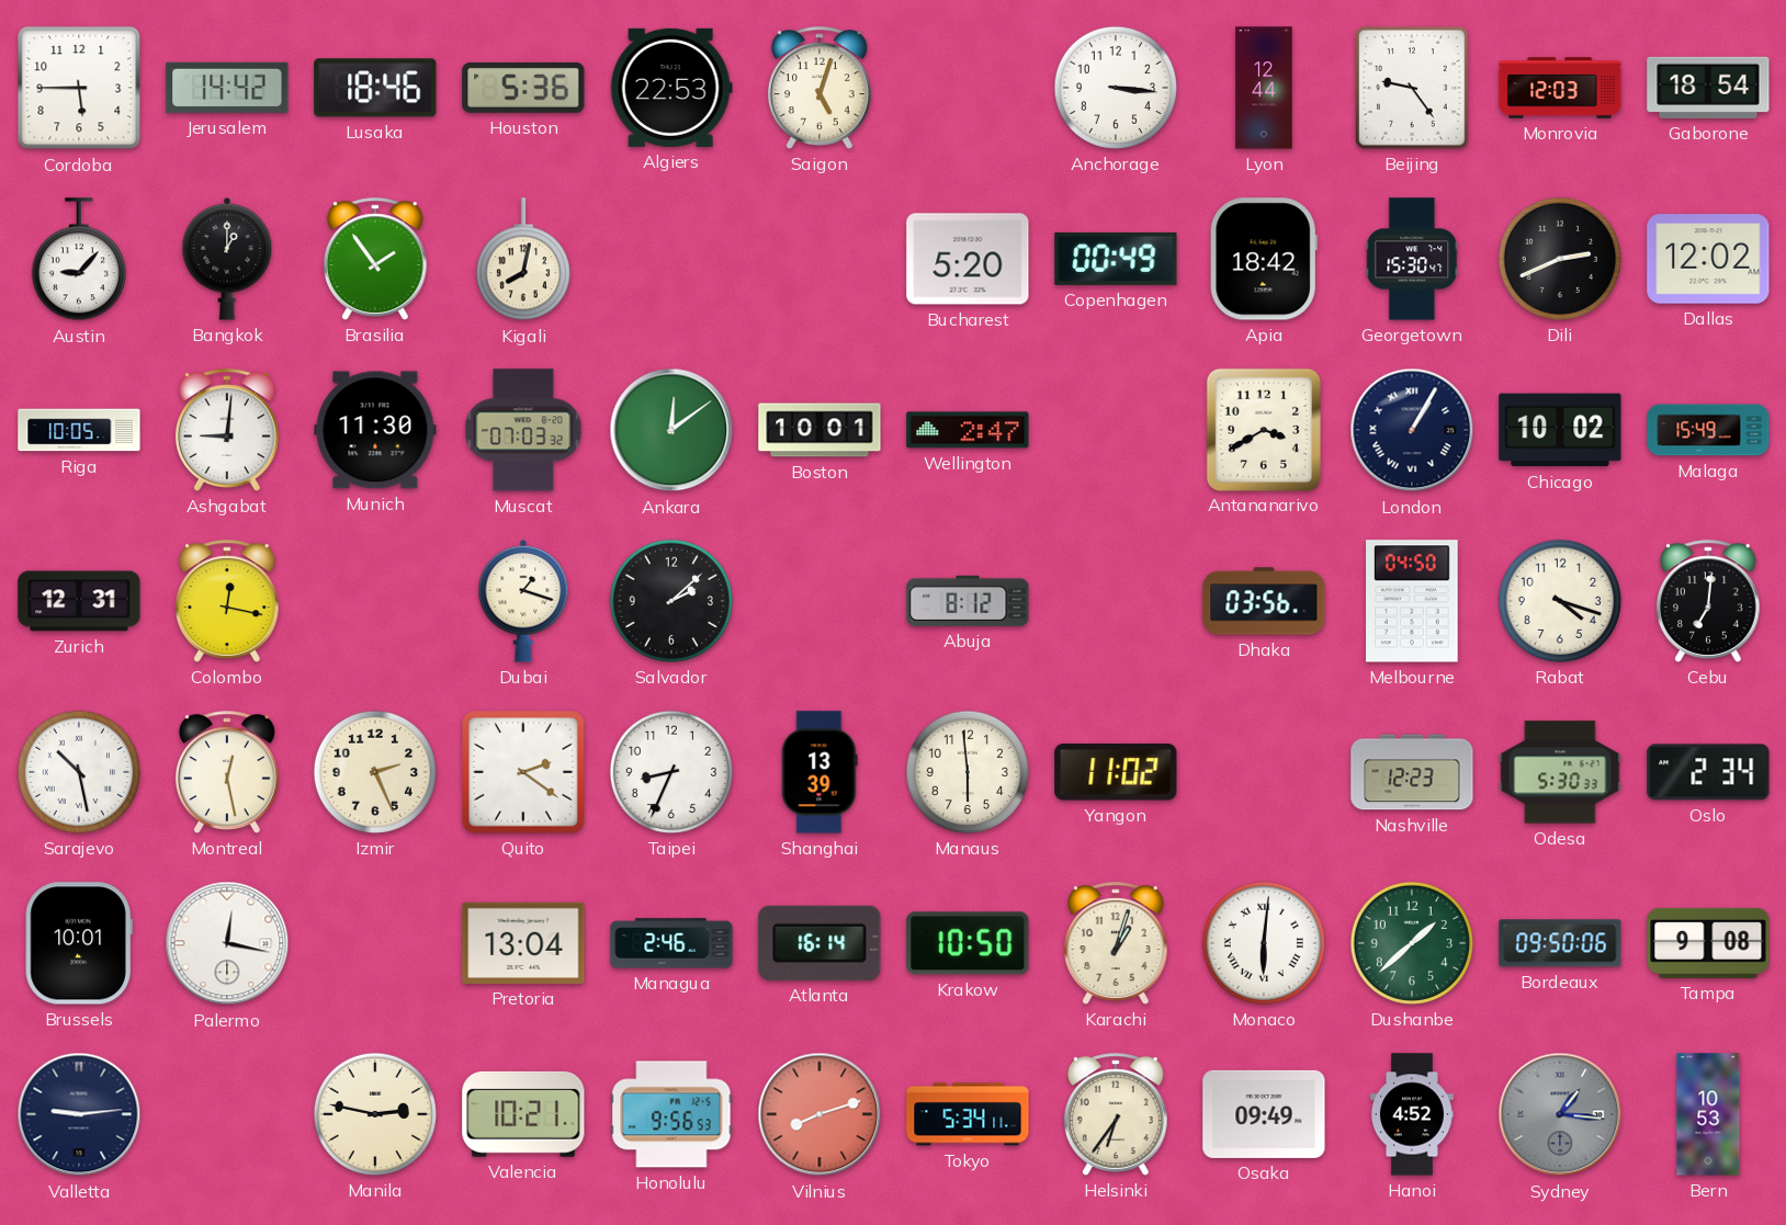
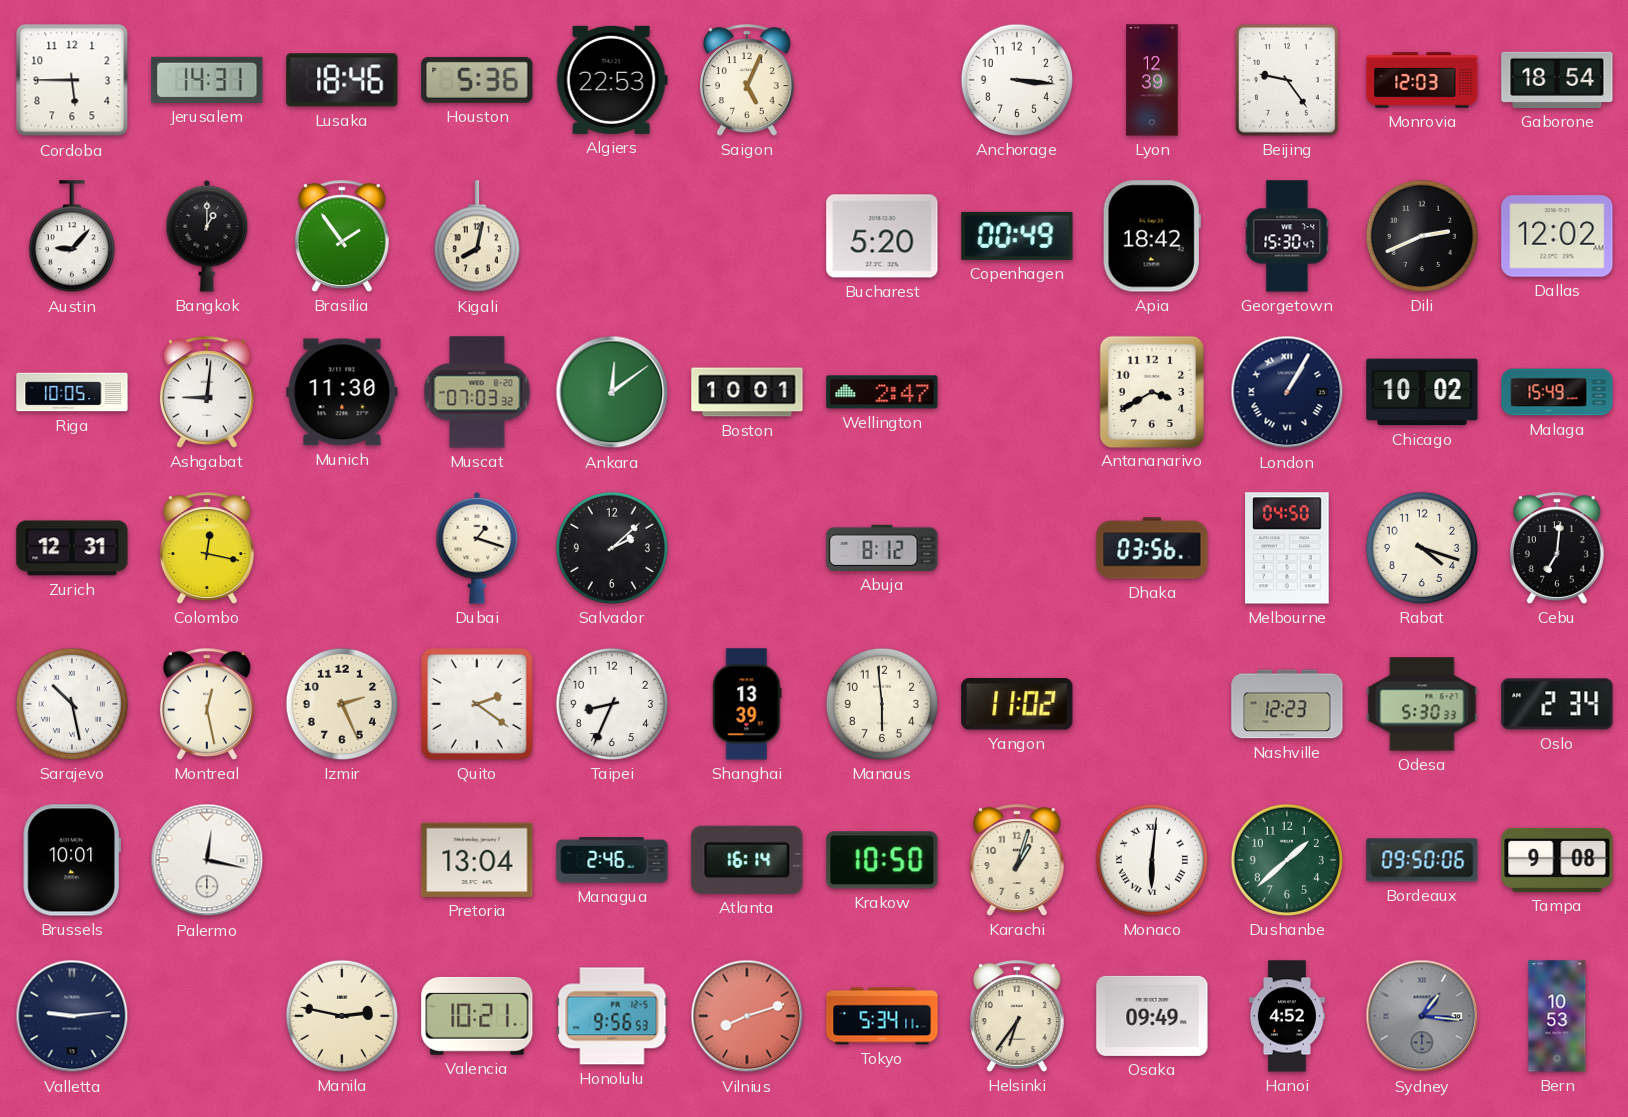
Jerusalem: 14:42 -> 14:31 (207, 80)
Saigon: 5:03 -> 5:04 (747, 80)
Lyon: 12:44 -> 12:39 (1152, 80)
